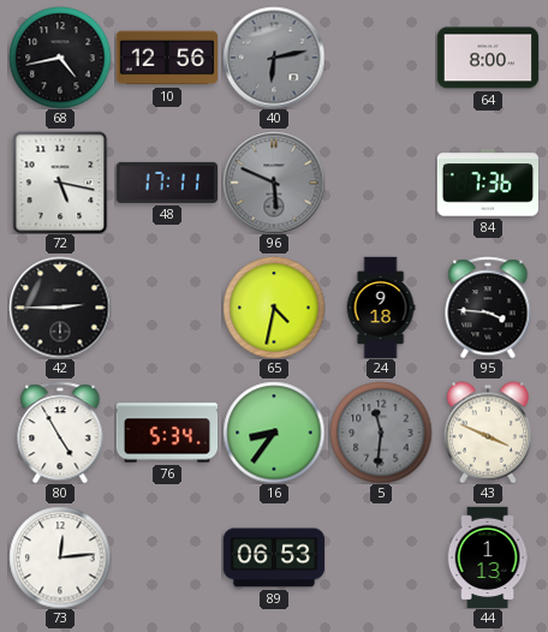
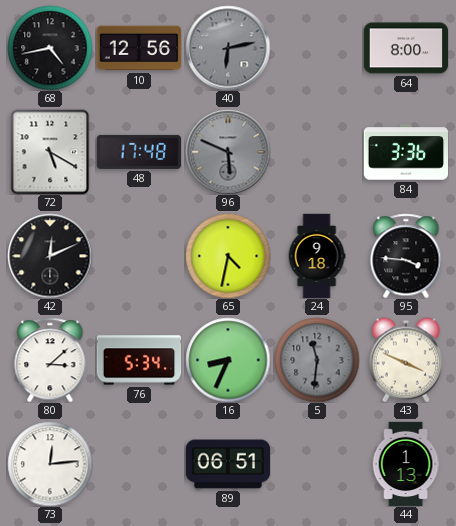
72: 5:17 -> 5:20 (50, 152)
48: 17:11 -> 17:48 (139, 152)
84: 7:36 -> 3:36 (405, 152)
42: 2:45 -> 12:11 (50, 256)
80: 4:55 -> 3:08 (50, 360)
16: 8:36 -> 8:34 (228, 360)
89: 06:53 -> 06:51 (228, 464)
